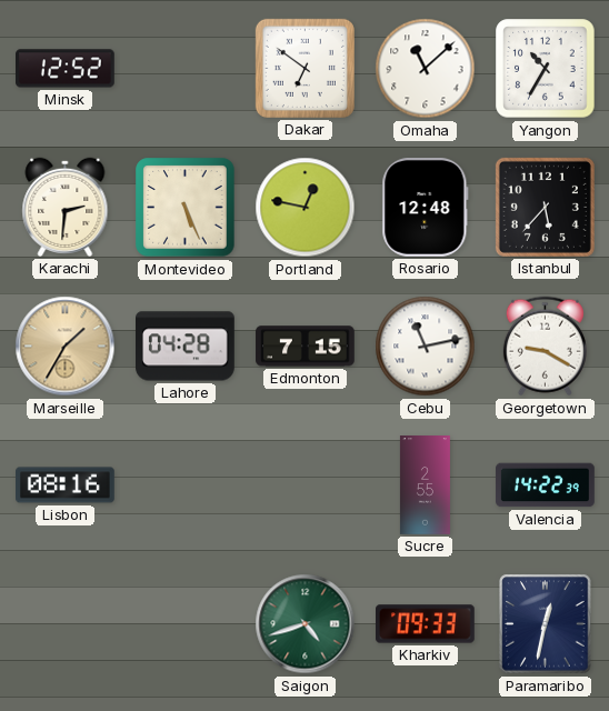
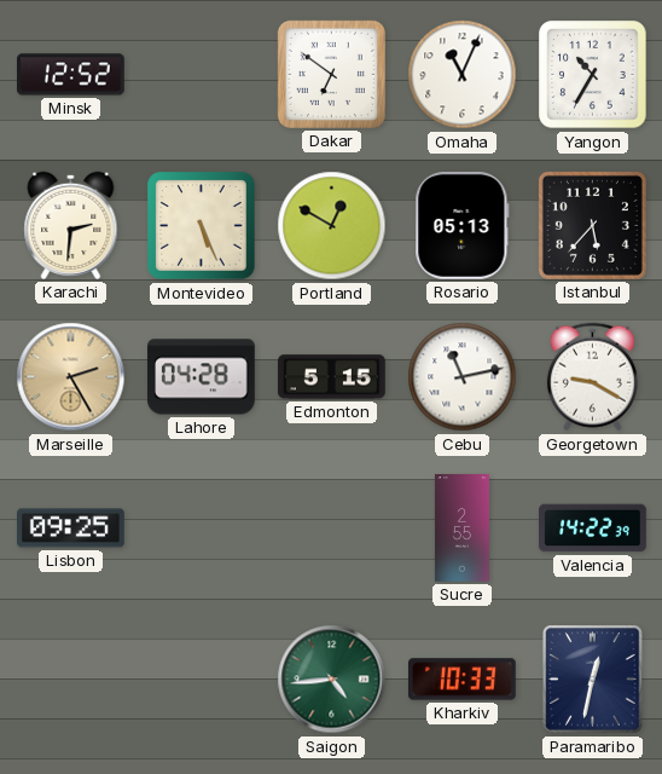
Omaha: 11:08 -> 11:04 (463, 75)
Portland: 12:47 -> 12:50 (332, 226)
Rosario: 12:48 -> 05:13 (463, 226)
Marseille: 1:35 -> 2:25 (71, 377)
Edmonton: 7:15 -> 5:15 (332, 377)
Lisbon: 08:16 -> 09:25 (71, 528)
Saigon: 4:42 -> 4:44 (332, 680)
Kharkiv: 09:33 -> 10:33 (463, 680)
